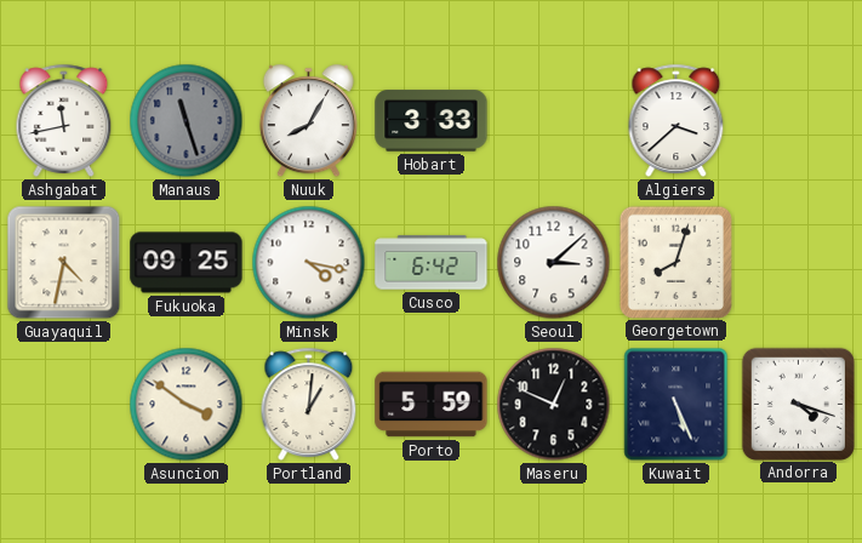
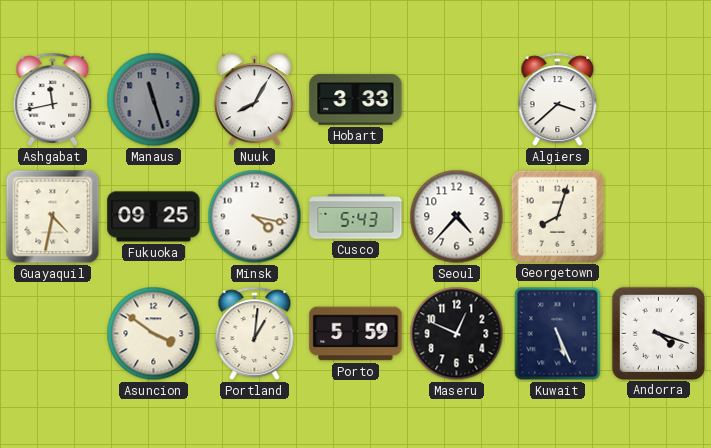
Cusco: 6:42 -> 5:43 (356, 217)
Seoul: 3:08 -> 4:37 (457, 217)
